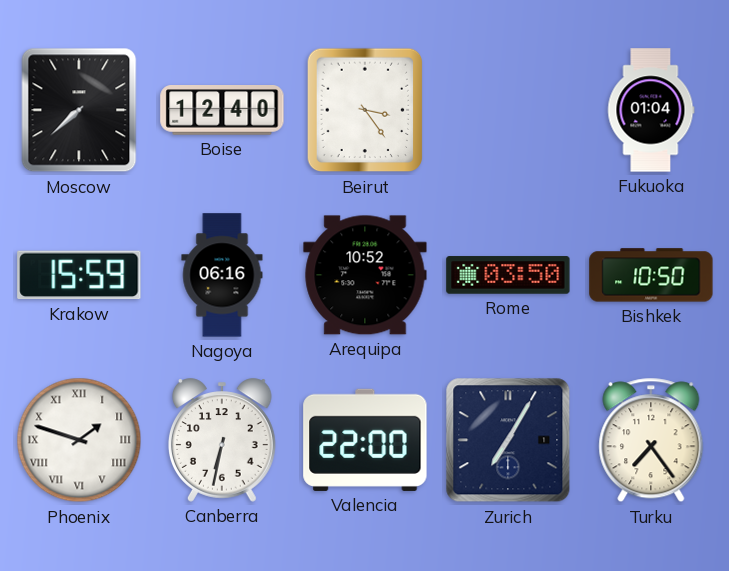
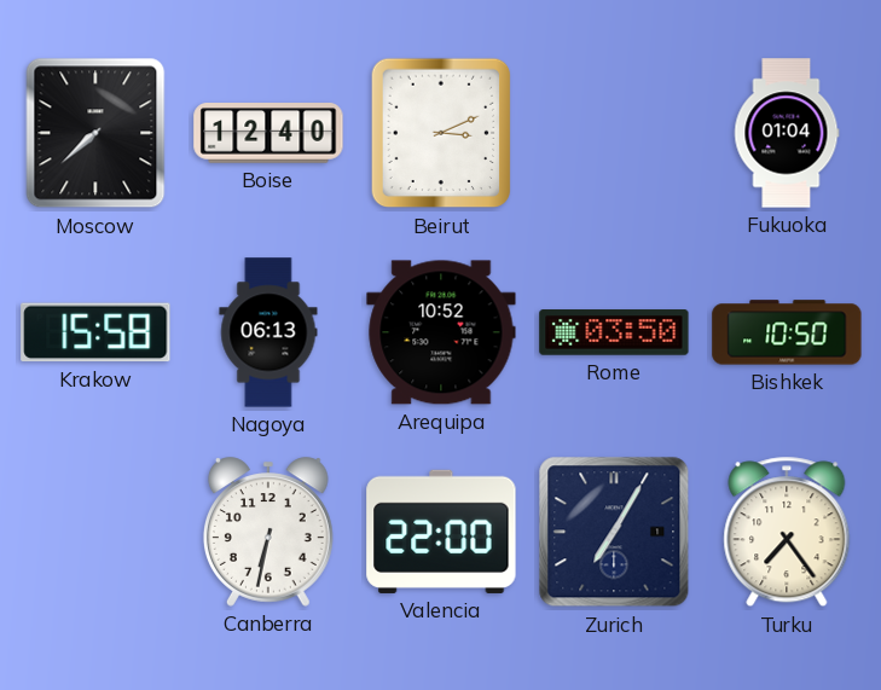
Beirut: 3:24 -> 3:11 (441, 133)
Krakow: 15:59 -> 15:58 (95, 332)
Nagoya: 06:16 -> 06:13 (268, 332)
Phoenix: 1:48 -> none (79, 440)
